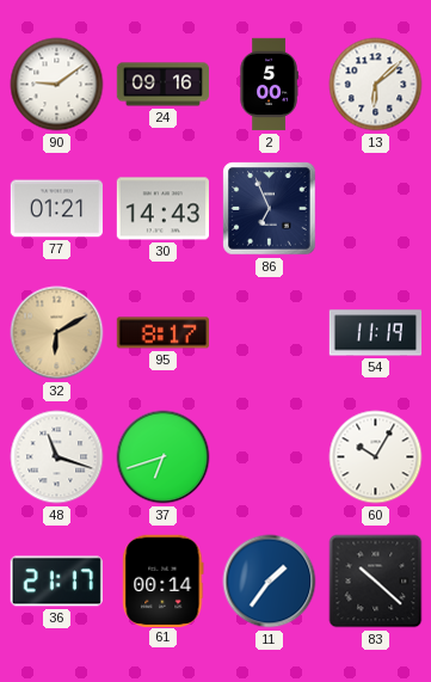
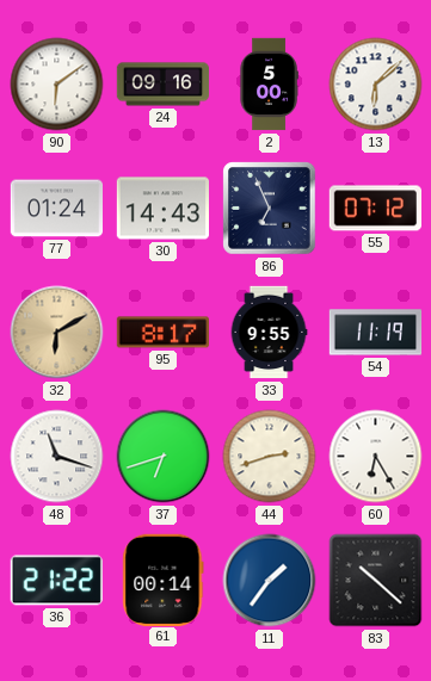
90: 9:09 -> 6:09 (57, 85)
77: 01:21 -> 01:24 (56, 209)
55: none -> 07:12 (375, 209)
33: none -> 9:55 (269, 333)
44: none -> 2:42 (270, 457)
60: 10:05 -> 6:25 (376, 457)
36: 21:17 -> 21:22 (56, 581)
